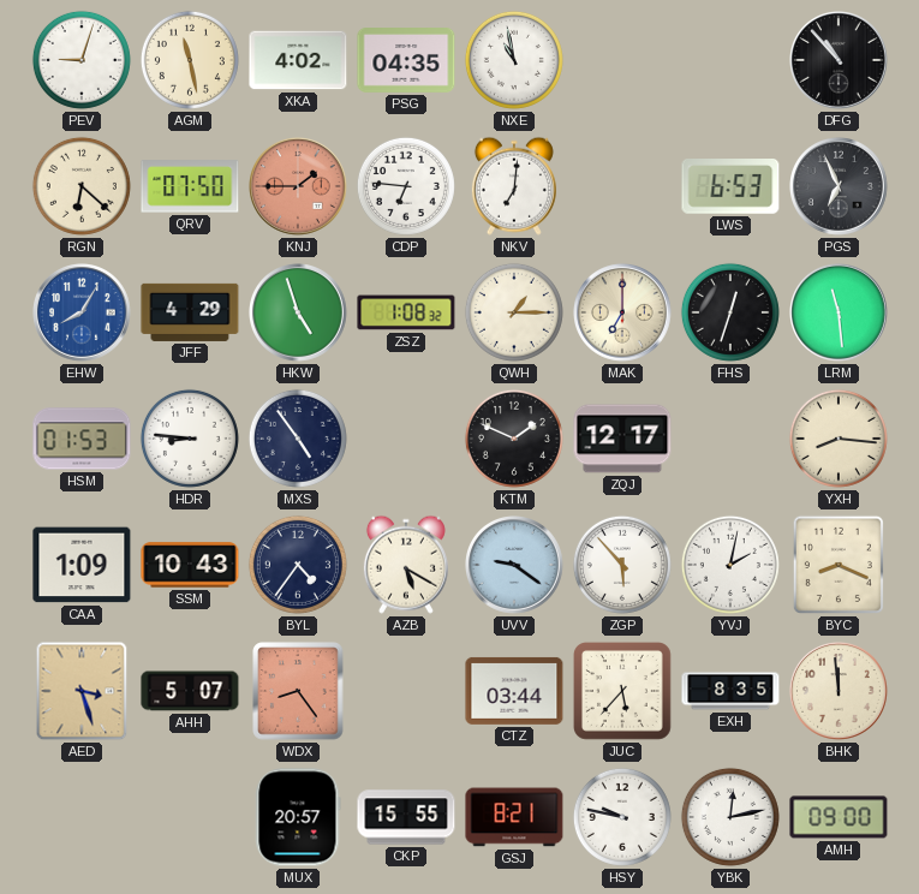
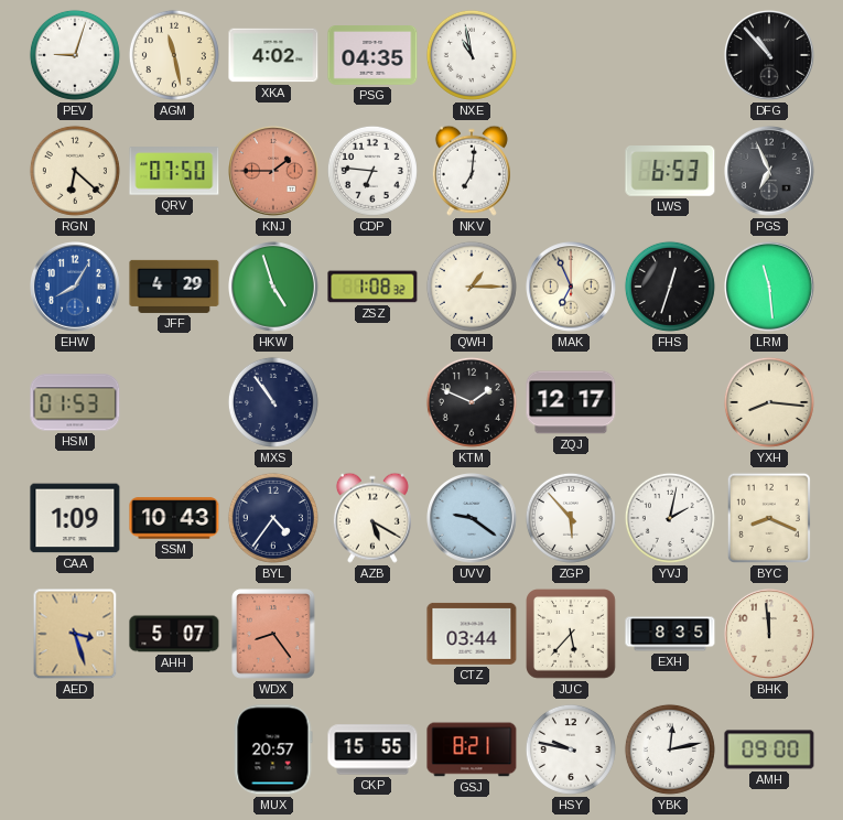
MAK: 7:00 -> 6:56 (572, 288)
HDR: 8:46 -> none (190, 439)
MXS: 4:54 -> 10:54 (273, 402)
